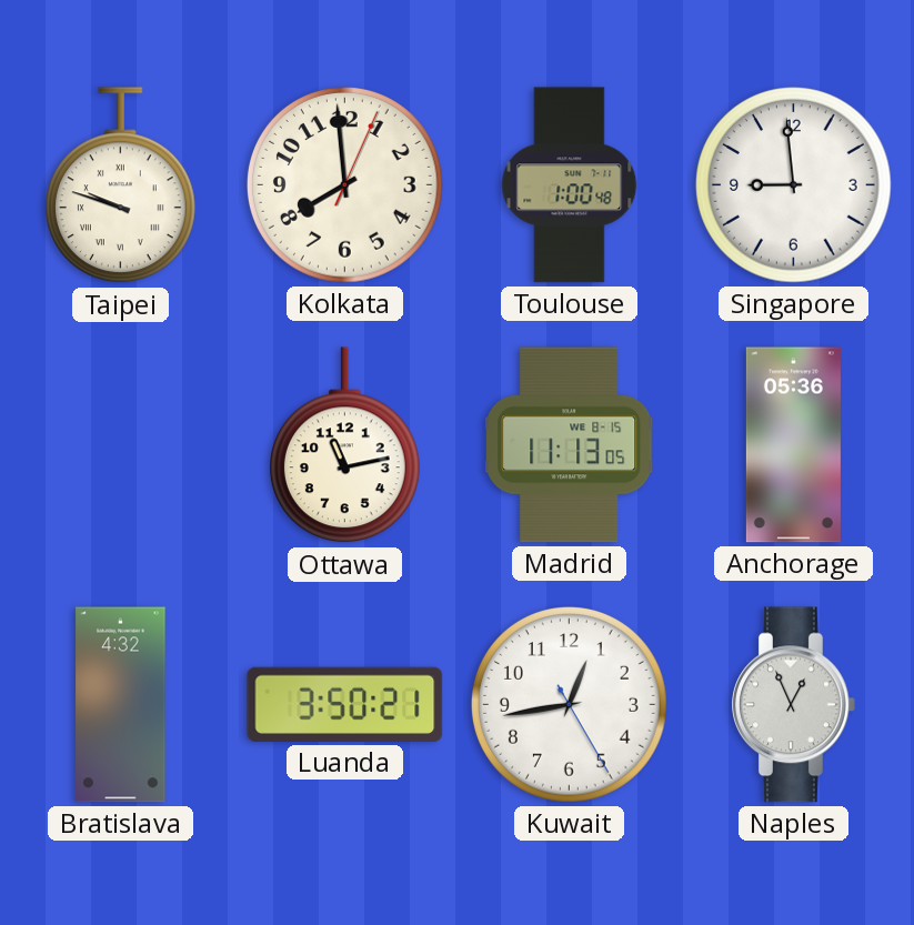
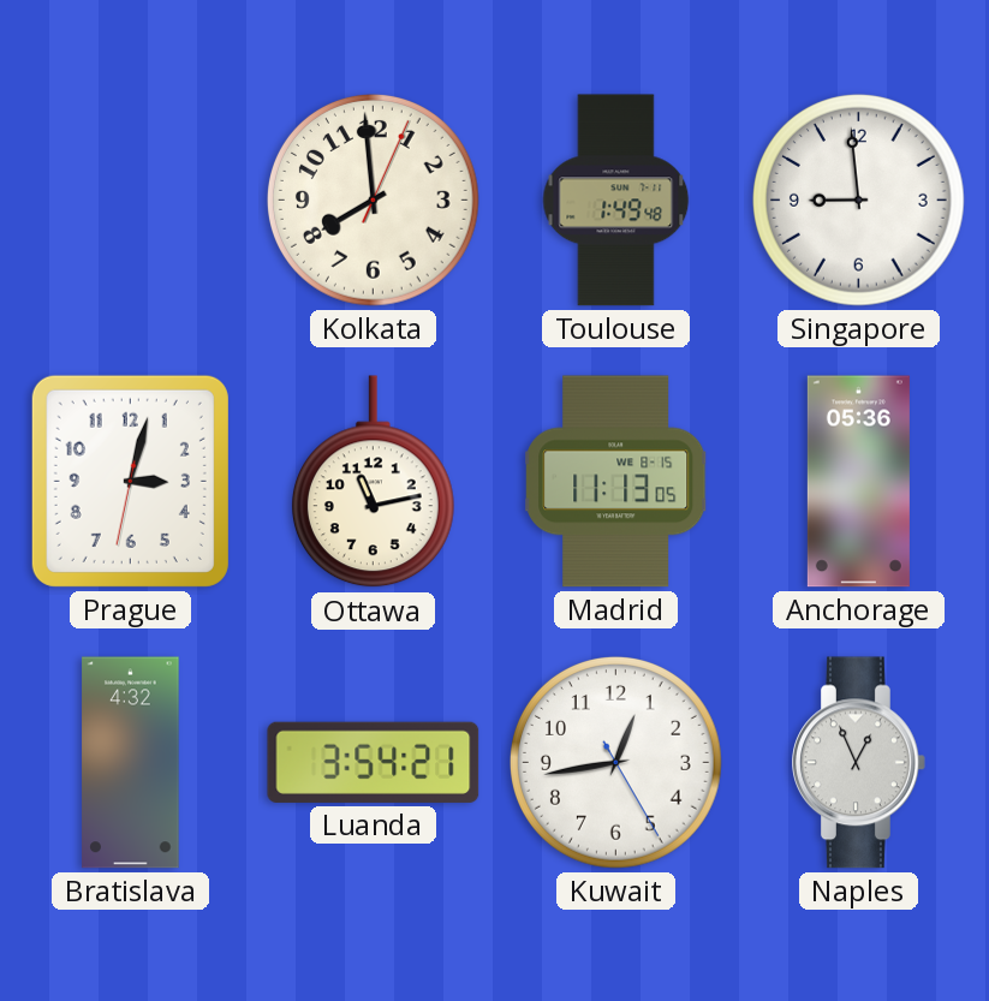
Taipei: 9:48 -> none (120, 185)
Toulouse: 1:00 -> 1:49 (616, 201)
Prague: none -> 3:02 (130, 481)
Luanda: 3:50 -> 3:54 (374, 762)
